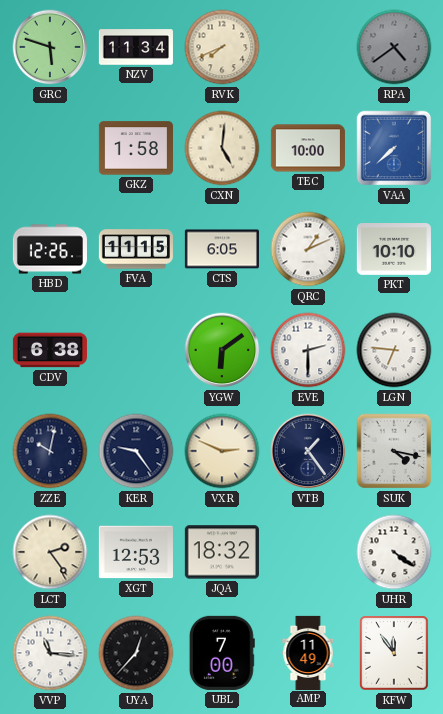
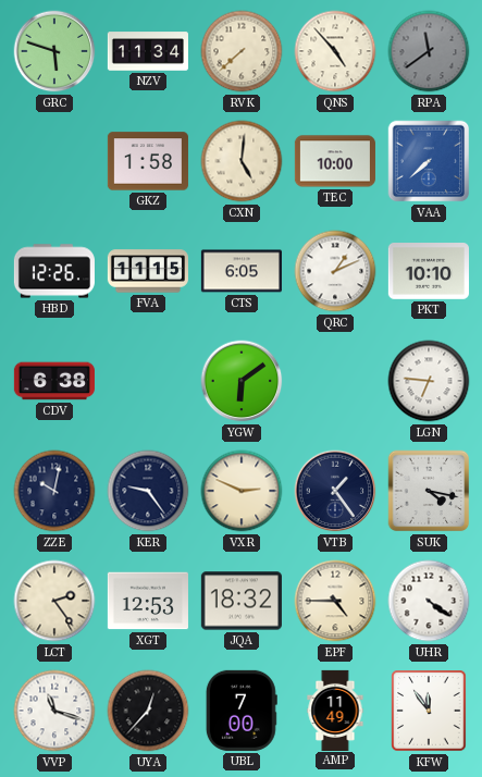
RVK: 7:41 -> 7:38 (242, 51)
QNS: none -> 4:53 (335, 51)
RPA: 4:39 -> 11:39 (429, 51)
EVE: 2:30 -> none (308, 350)
EPF: none -> 4:45 (335, 601)
VVP: 11:16 -> 11:18 (54, 711)
